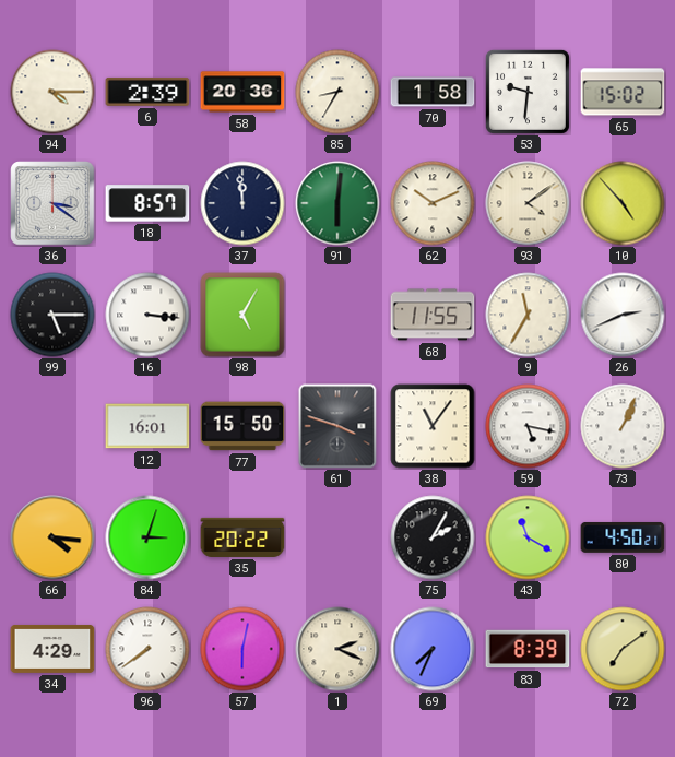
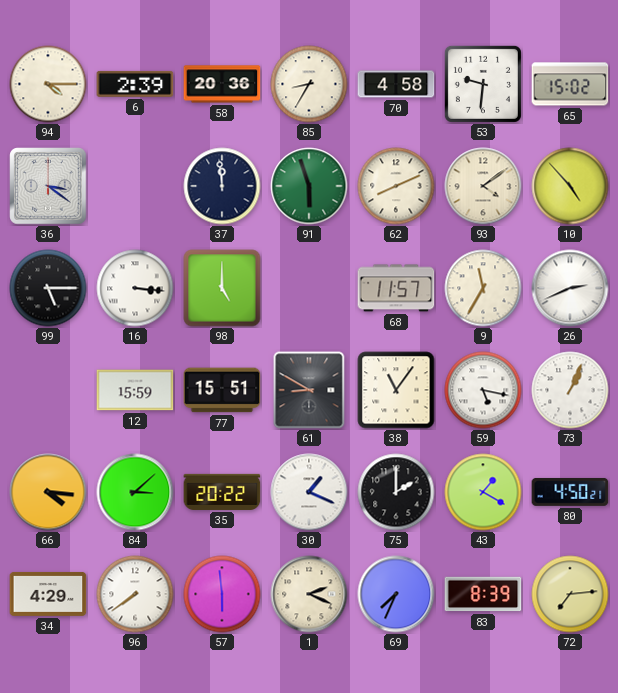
70: 1:58 -> 4:58 (396, 84)
18: 8:57 -> none (147, 203)
91: 6:01 -> 5:57 (309, 186)
62: 10:11 -> 8:11 (396, 186)
98: 5:05 -> 5:00 (222, 288)
68: 11:55 -> 11:57 (396, 288)
12: 16:01 -> 15:59 (135, 390)
77: 15:50 -> 15:51 (222, 390)
61: 3:48 -> 8:50 (309, 390)
84: 3:03 -> 3:08 (135, 492)
30: none -> 1:19 (309, 492)
75: 2:05 -> 2:00 (396, 492)
43: 11:20 -> 1:20 (483, 492)
57: 6:02 -> 5:59 (222, 594)
72: 7:09 -> 7:14 (570, 594)
